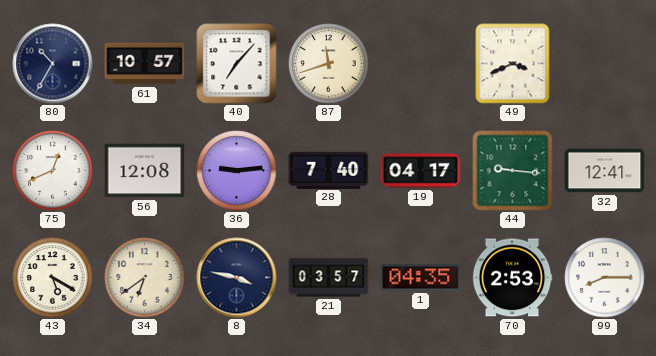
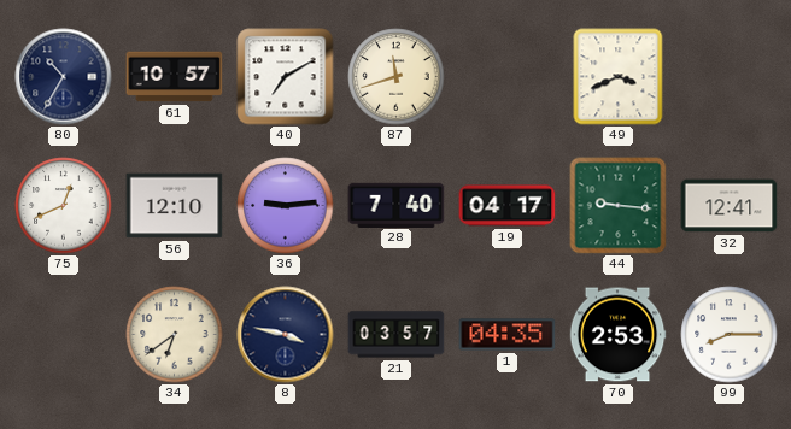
40: 7:07 -> 7:10 (286, 77)
56: 12:08 -> 12:10 (175, 206)
43: 5:20 -> none (53, 278)
